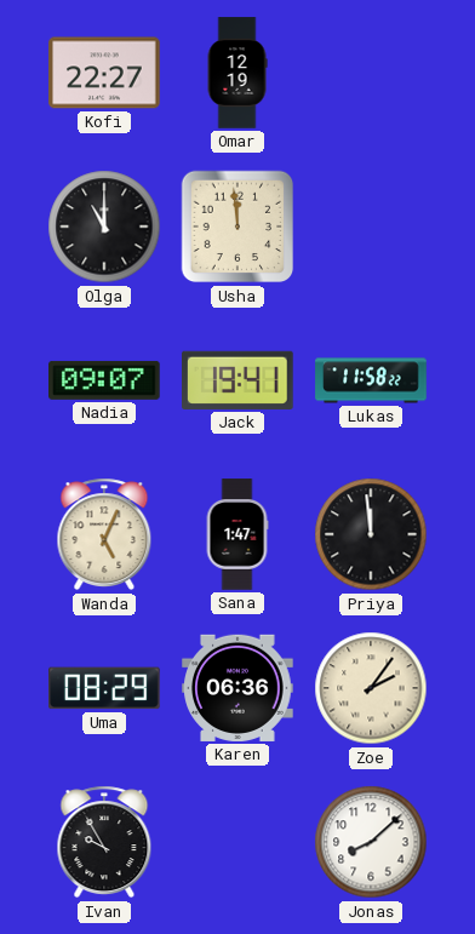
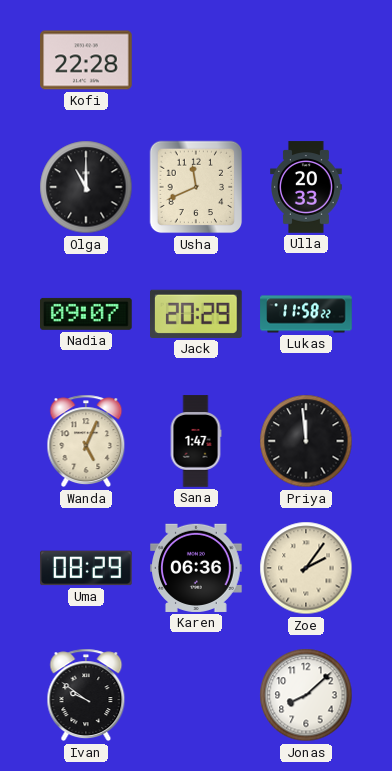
Kofi: 22:27 -> 22:28 (86, 60)
Omar: 12:19 -> none (237, 73)
Usha: 11:59 -> 11:41 (196, 187)
Ulla: none -> 20:33 (307, 187)
Jack: 19:41 -> 20:29 (197, 314)
Ivan: 9:55 -> 9:51 (86, 695)
